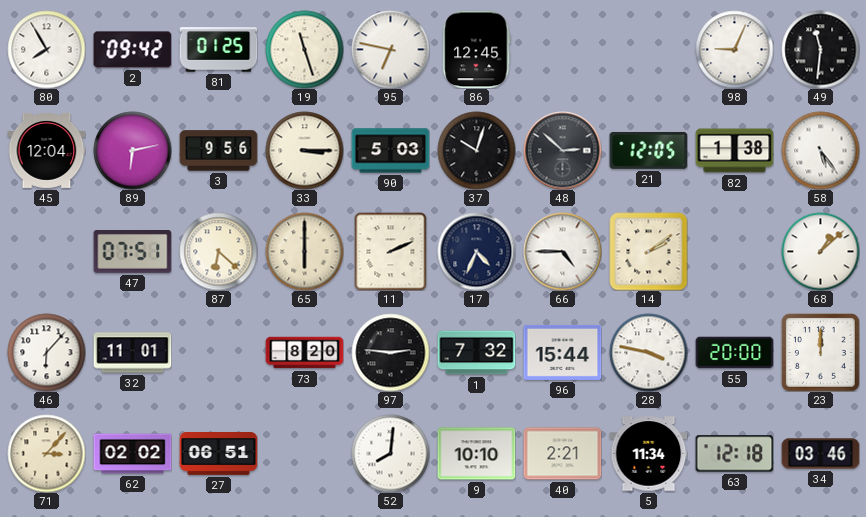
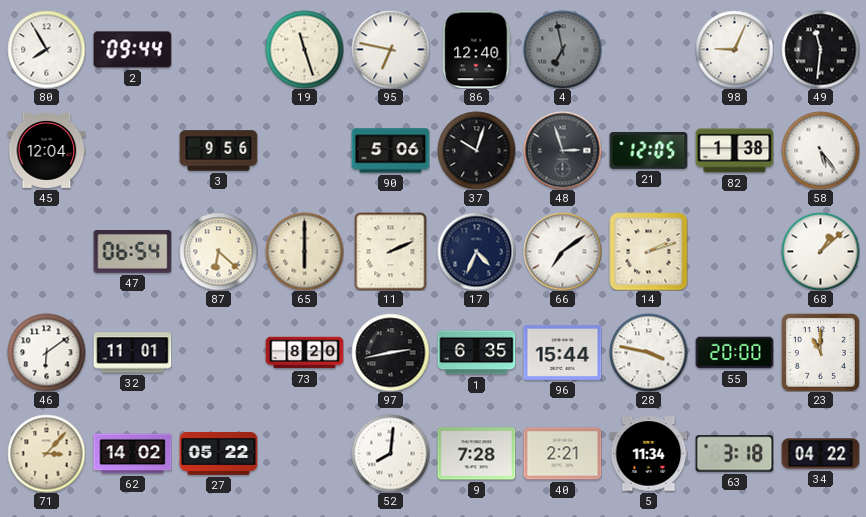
2: 09:42 -> 09:44 (132, 50)
81: 01:25 -> none (218, 50)
86: 12:45 -> 12:40 (477, 49)
4: none -> 6:58 (562, 49)
89: 6:13 -> none (132, 150)
33: 3:15 -> none (304, 150)
90: 5:03 -> 5:06 (390, 151)
48: 2:52 -> 2:57 (562, 150)
47: 07:51 -> 06:54 (132, 252)
66: 4:45 -> 7:09 (562, 251)
14: 2:09 -> 2:12 (648, 251)
46: 6:07 -> 6:09 (46, 352)
97: 2:46 -> 2:43 (390, 352)
1: 7:32 -> 6:35 (476, 353)
23: 12:00 -> 11:00 (820, 352)
62: 02:02 -> 14:02 (132, 454)
27: 06:51 -> 05:22 (218, 454)
9: 10:10 -> 7:28 (476, 454)
63: 12:18 -> 3:18 (734, 454)
34: 03:46 -> 04:22 (820, 454)
